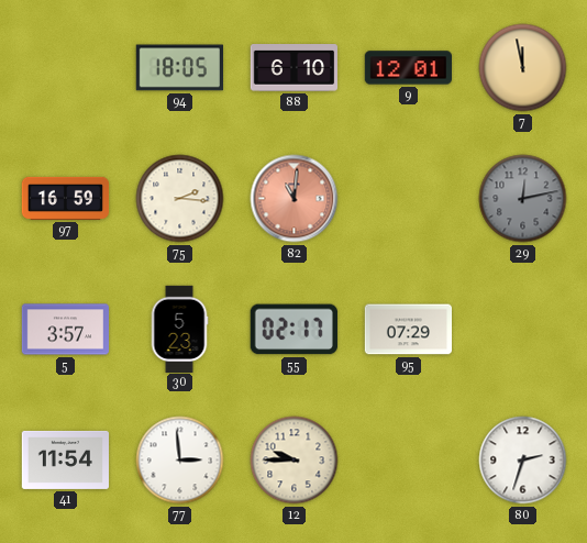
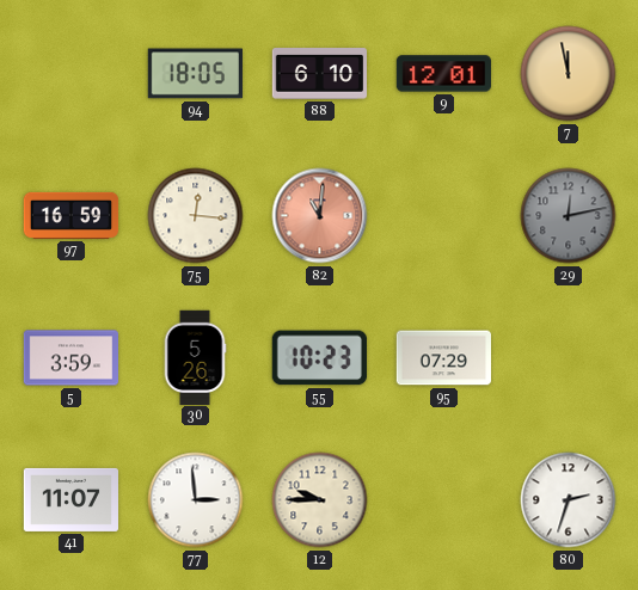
75: 2:16 -> 12:16 (196, 216)
5: 3:57 -> 3:59 (72, 358)
30: 5:23 -> 5:26 (195, 357)
55: 02:17 -> 10:23 (319, 358)
41: 11:54 -> 11:07 (72, 499)
